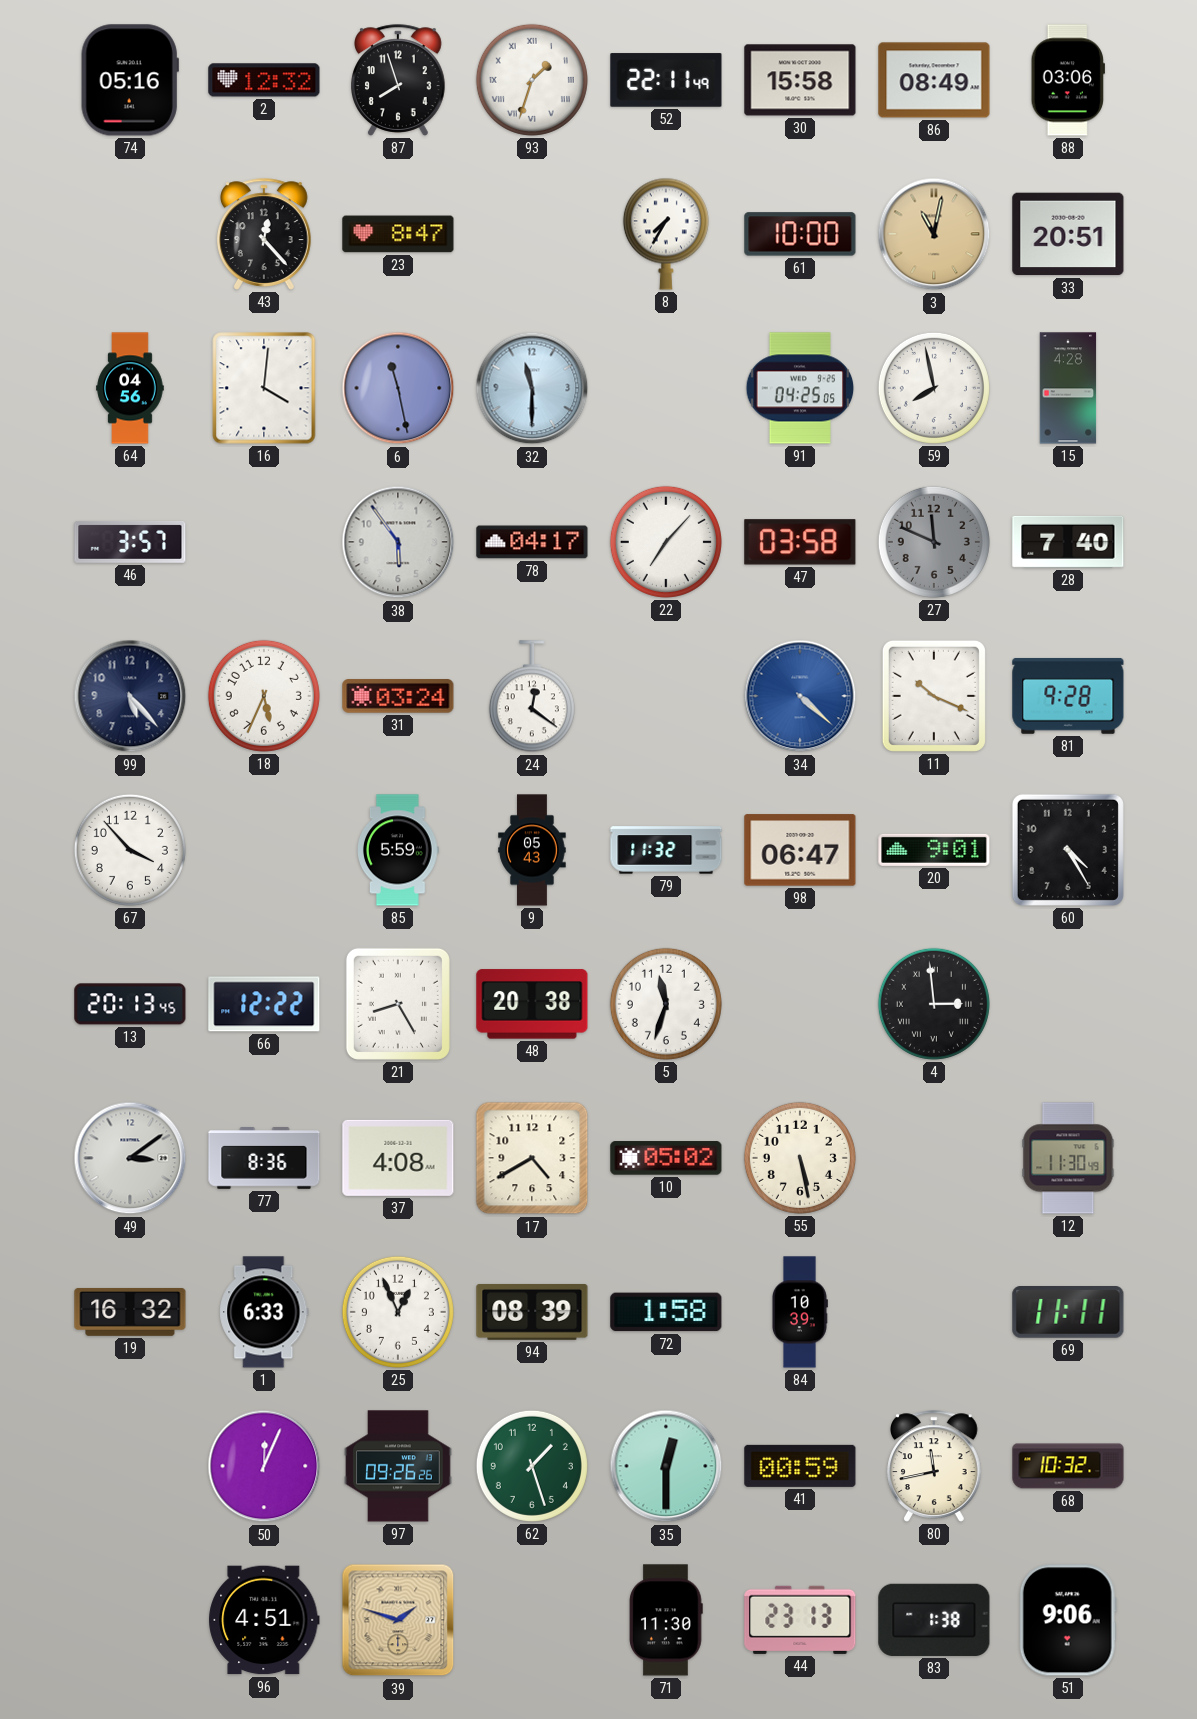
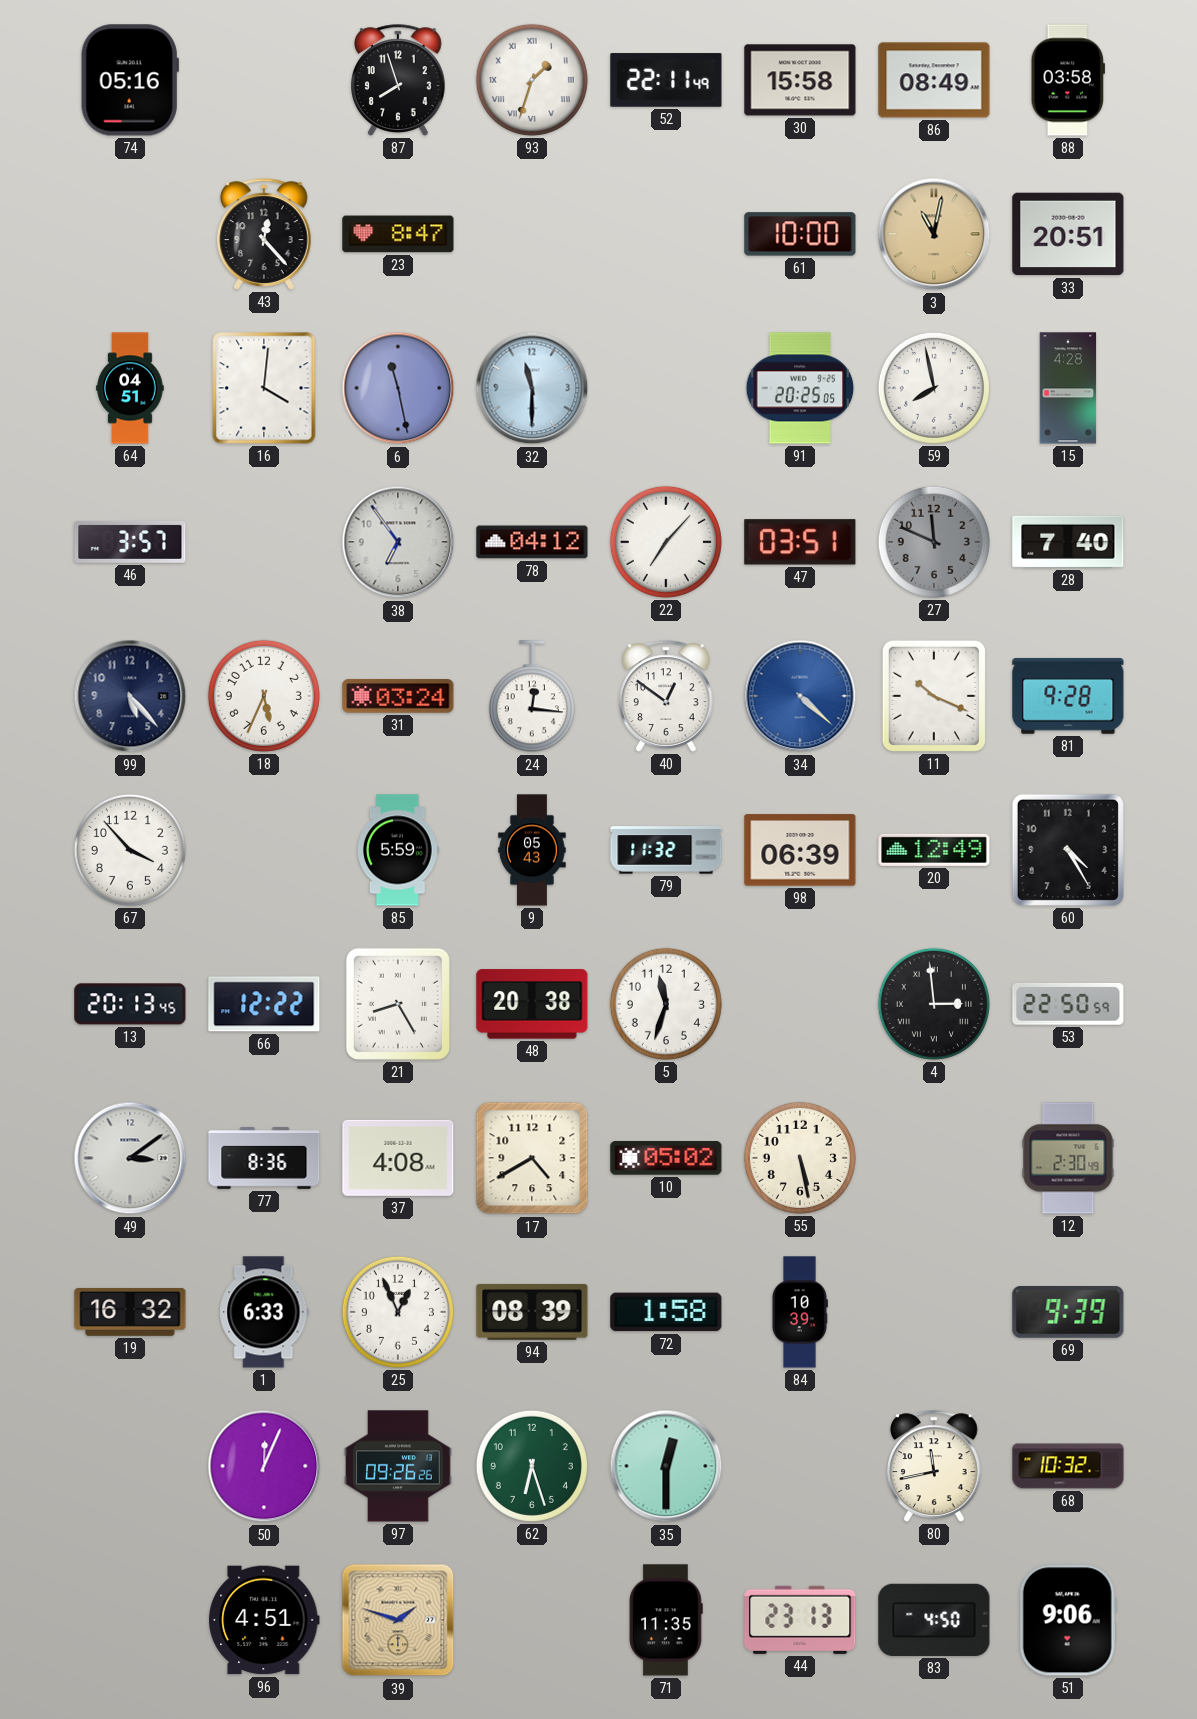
2: 12:32 -> none (264, 80)
88: 03:06 -> 03:58 (1068, 80)
8: 7:35 -> none (666, 234)
64: 04:56 -> 04:51 (130, 388)
91: 04:25 -> 20:25 (800, 388)
38: 5:54 -> 6:54 (398, 542)
78: 04:17 -> 04:12 (532, 542)
47: 03:58 -> 03:51 (800, 542)
24: 12:21 -> 12:16 (532, 697)
40: none -> 12:51 (667, 696)
98: 06:47 -> 06:39 (800, 850)
20: 9:01 -> 12:49 (934, 850)
53: none -> 22:50 (1068, 1004)
12: 11:30 -> 2:30 (1068, 1158)
69: 11:11 -> 9:39 (1068, 1312)
62: 1:27 -> 6:27 (532, 1466)
41: 00:59 -> none (800, 1466)
71: 11:30 -> 11:35 (666, 1620)
83: 1:38 -> 4:50 (934, 1620)
